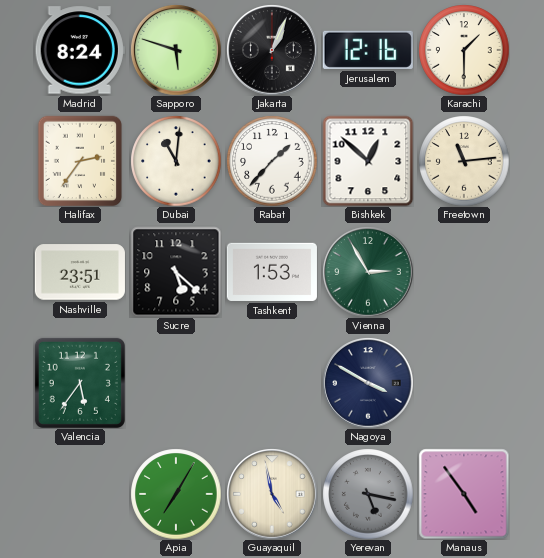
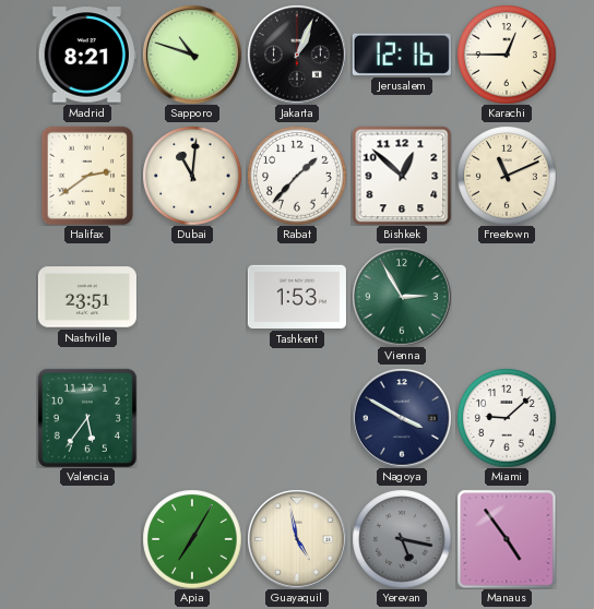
Madrid: 8:24 -> 8:21 (87, 55)
Sapporo: 5:48 -> 10:48 (192, 55)
Karachi: 1:30 -> 12:45 (507, 55)
Halifax: 2:36 -> 2:39 (87, 176)
Freetown: 11:14 -> 11:11 (507, 176)
Sucre: 5:22 -> none (176, 272)
Miami: none -> 9:08 (507, 418)
